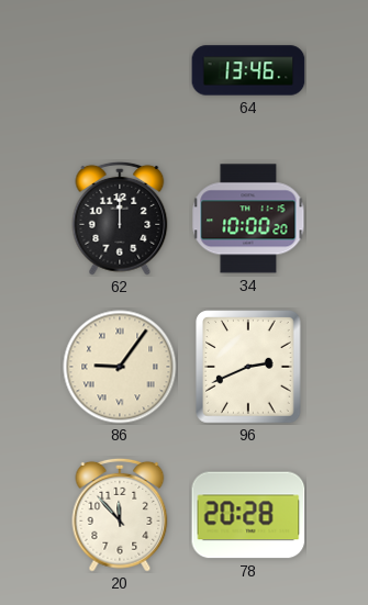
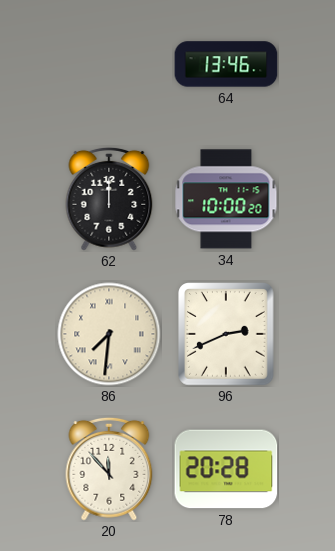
86: 9:06 -> 7:31 (109, 334)
